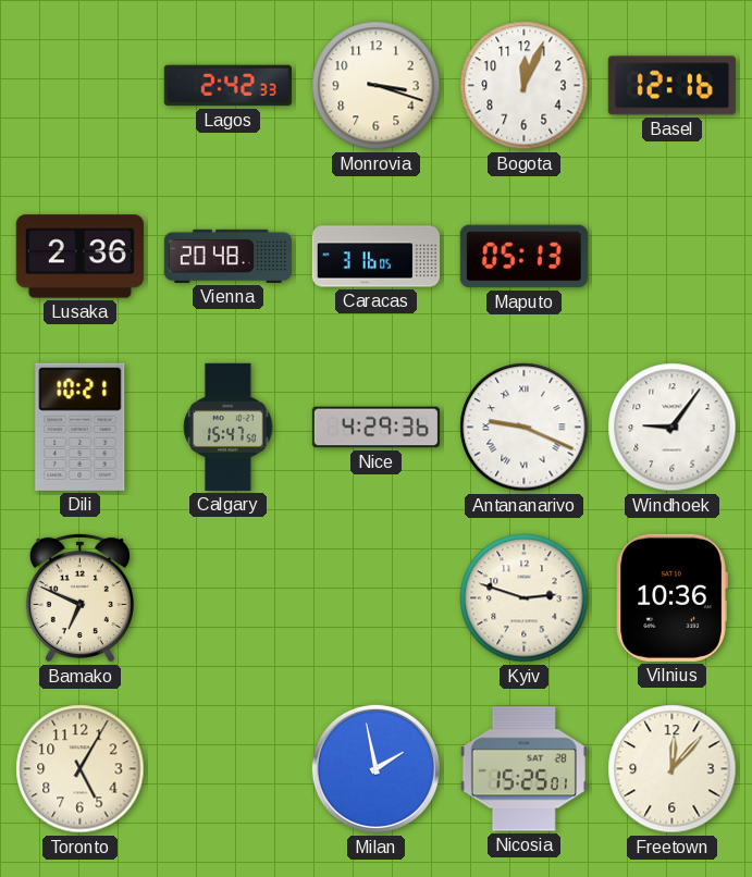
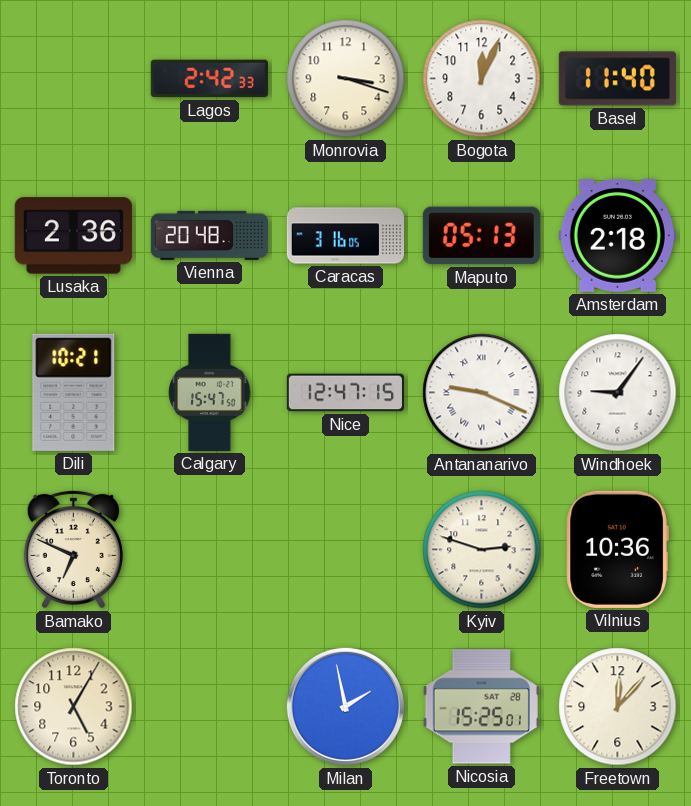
Basel: 12:16 -> 11:40 (617, 79)
Amsterdam: none -> 2:18 (617, 236)
Nice: 4:29 -> 12:47 (345, 393)
